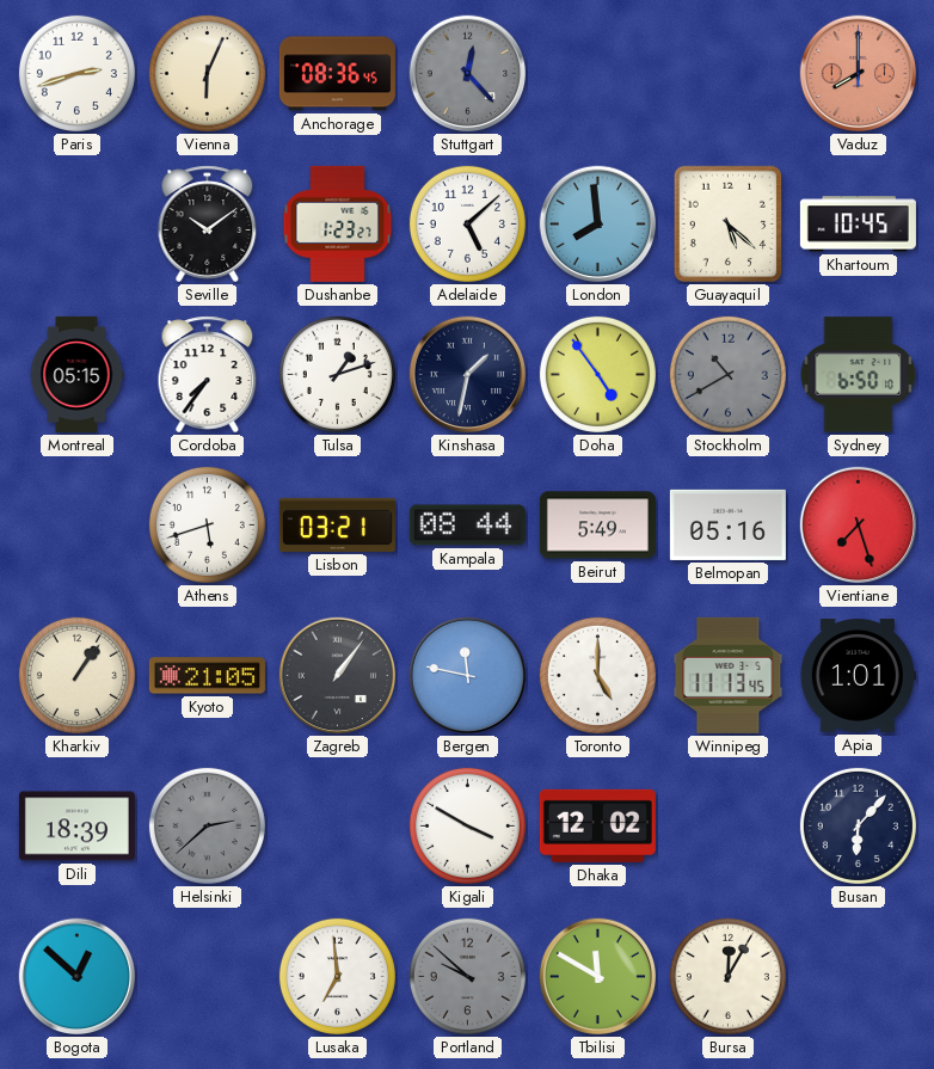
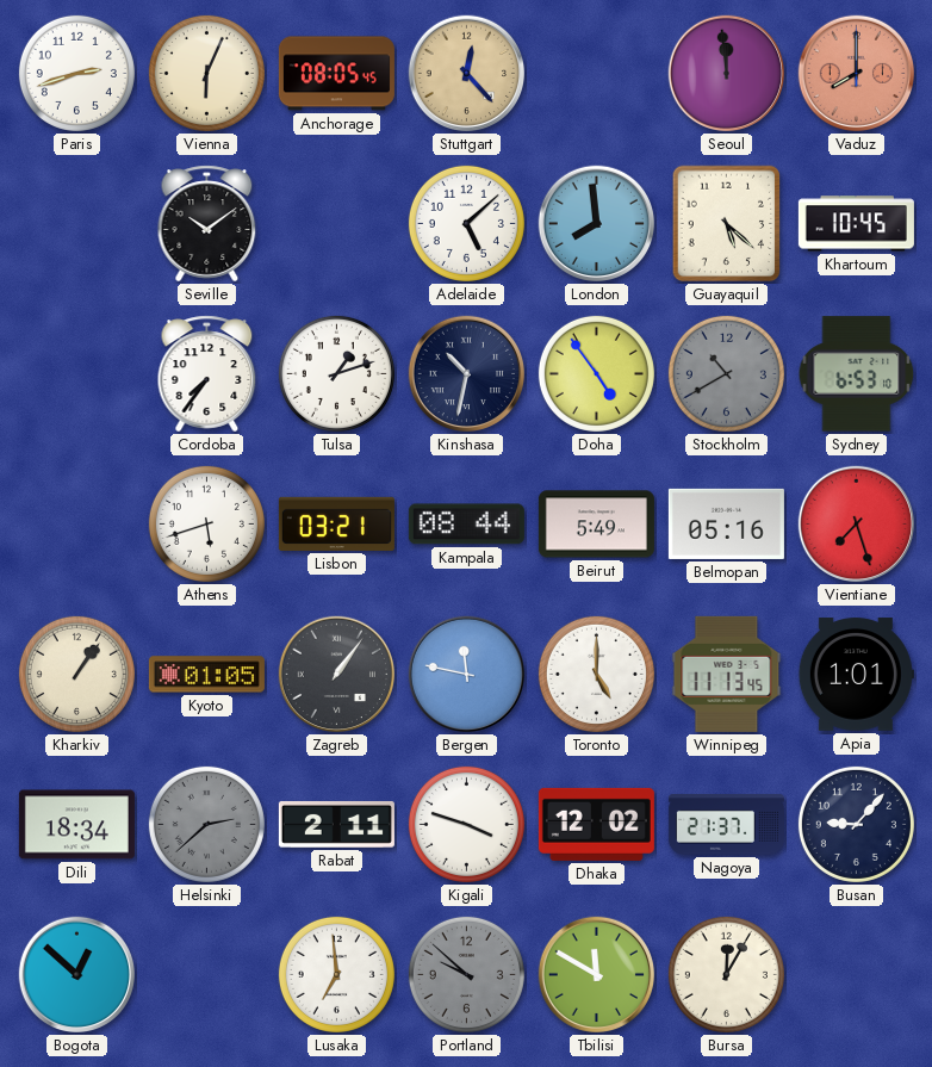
Anchorage: 08:36 -> 08:05 (336, 74)
Stuttgart dial: grey -> champagne (467, 74)
Seoul: none -> 11:59 (727, 74)
Dushanbe: 1:23 -> none (338, 223)
Montreal: 05:15 -> none (76, 374)
Kinshasa: 1:32 -> 10:32 (467, 374)
Sydney: 6:50 -> 6:53 (857, 374)
Kyoto: 21:05 -> 01:05 (206, 675)
Dili: 18:39 -> 18:34 (76, 825)
Rabat: none -> 2:11 (336, 824)
Kigali: 3:50 -> 3:48 (466, 824)
Nagoya: none -> 21:37 (726, 825)
Busan: 6:07 -> 9:07 (856, 824)
